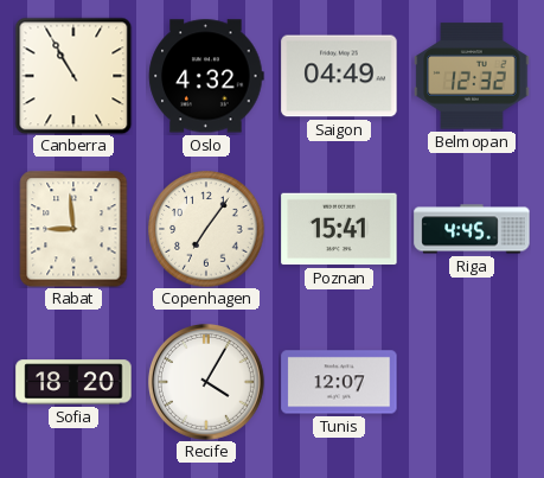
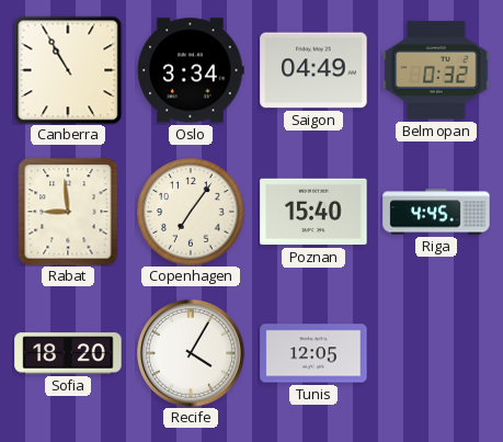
Oslo: 4:32 -> 3:34 (191, 70)
Belmopan: 12:32 -> 0:32 (436, 70)
Poznan: 15:41 -> 15:40 (313, 212)
Tunis: 12:07 -> 12:05 (313, 353)
